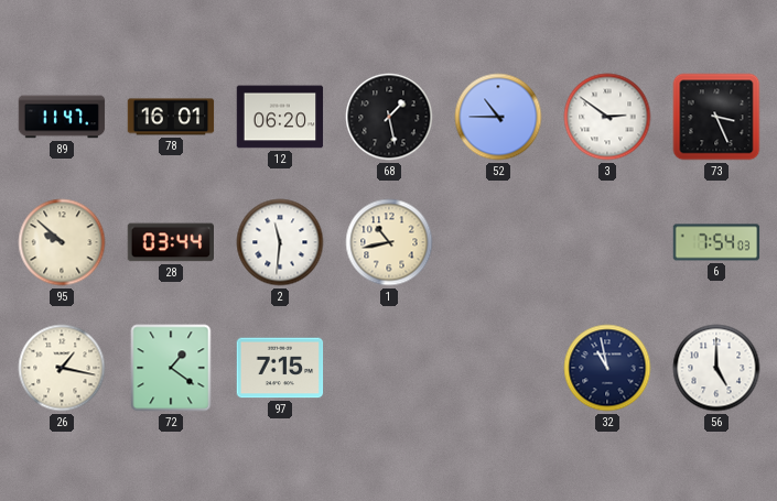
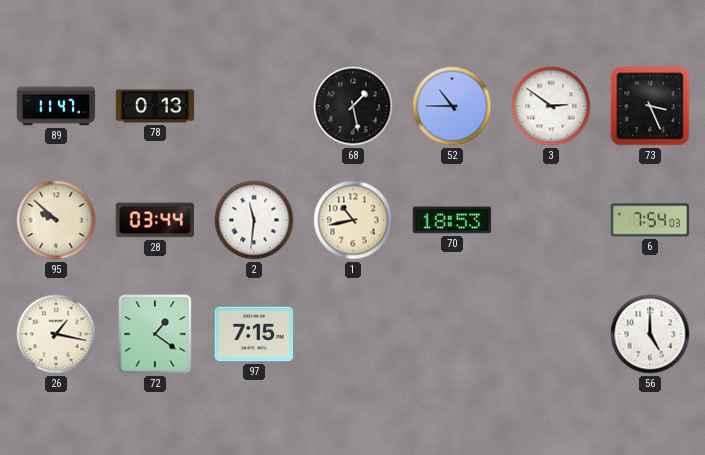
78: 16:01 -> 0:13 (155, 106)
12: 06:20 -> none (280, 117)
70: none -> 18:53 (452, 220)
32: 10:58 -> none (607, 368)
